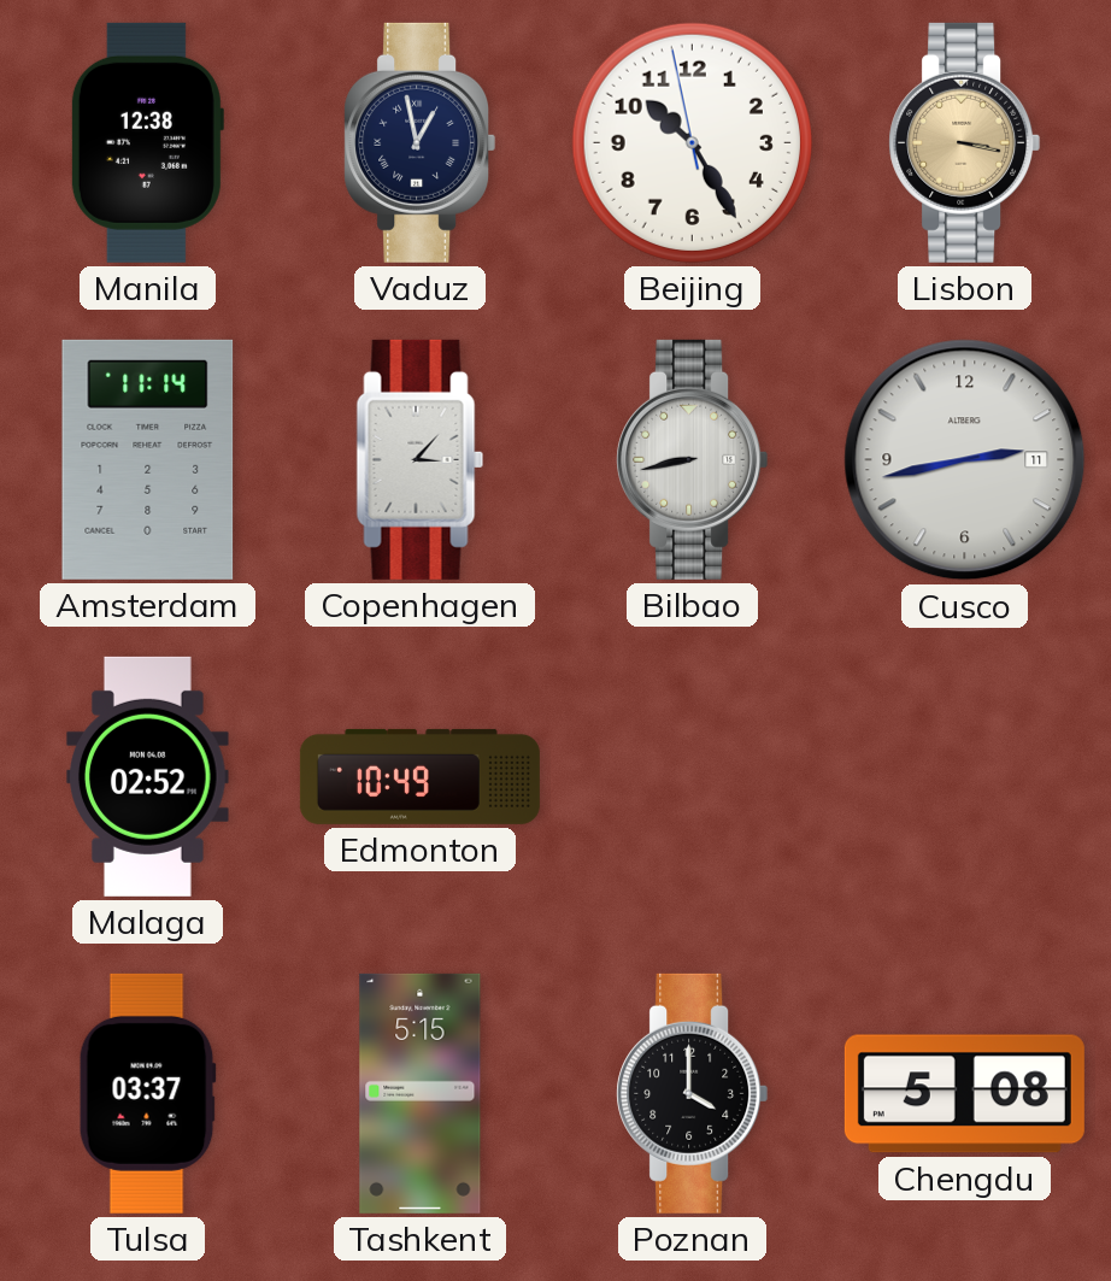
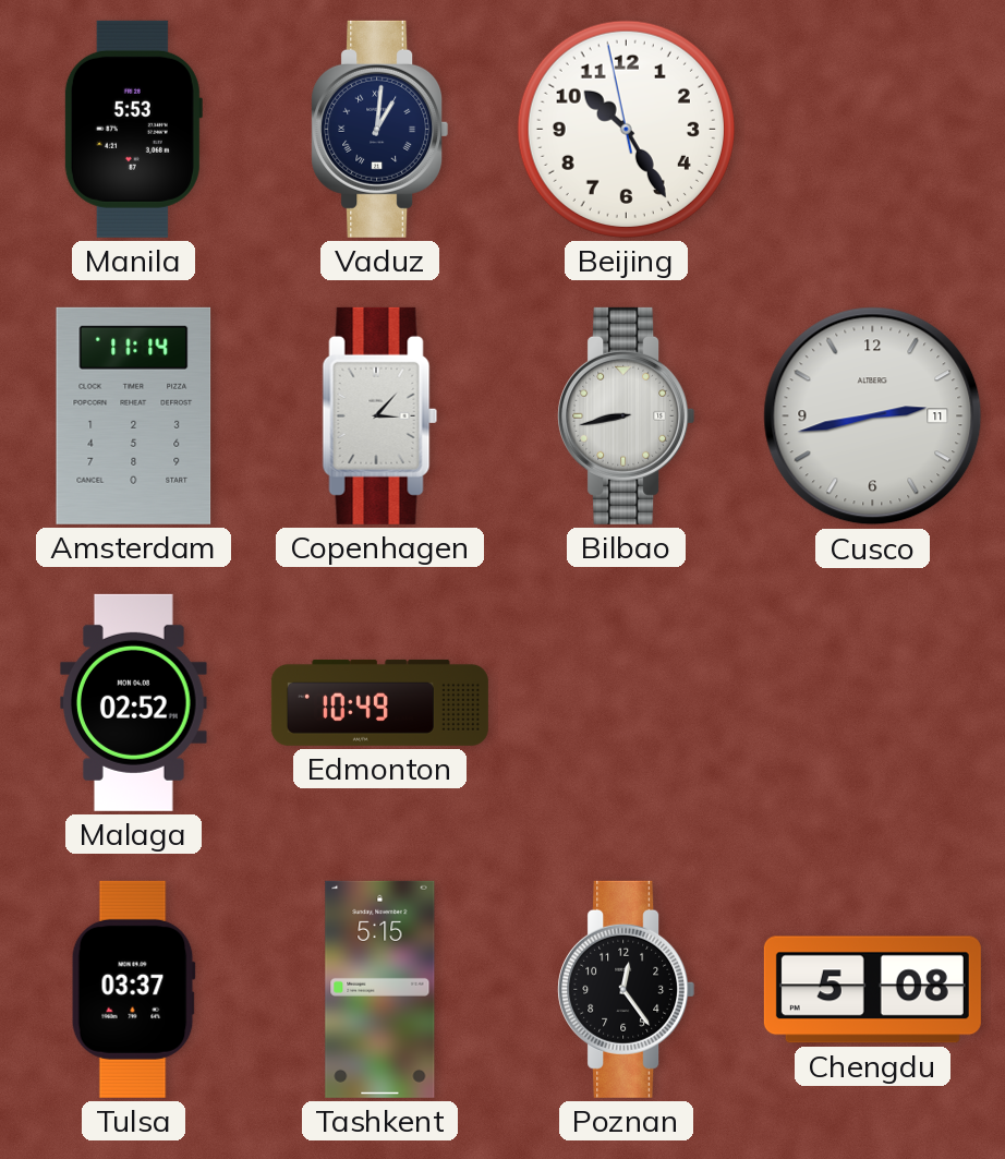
Manila: 12:38 -> 5:53 (133, 129)
Vaduz: 12:58 -> 1:01 (380, 129)
Lisbon: 3:17 -> none (965, 142)
Poznan: 4:00 -> 12:24 (627, 989)
